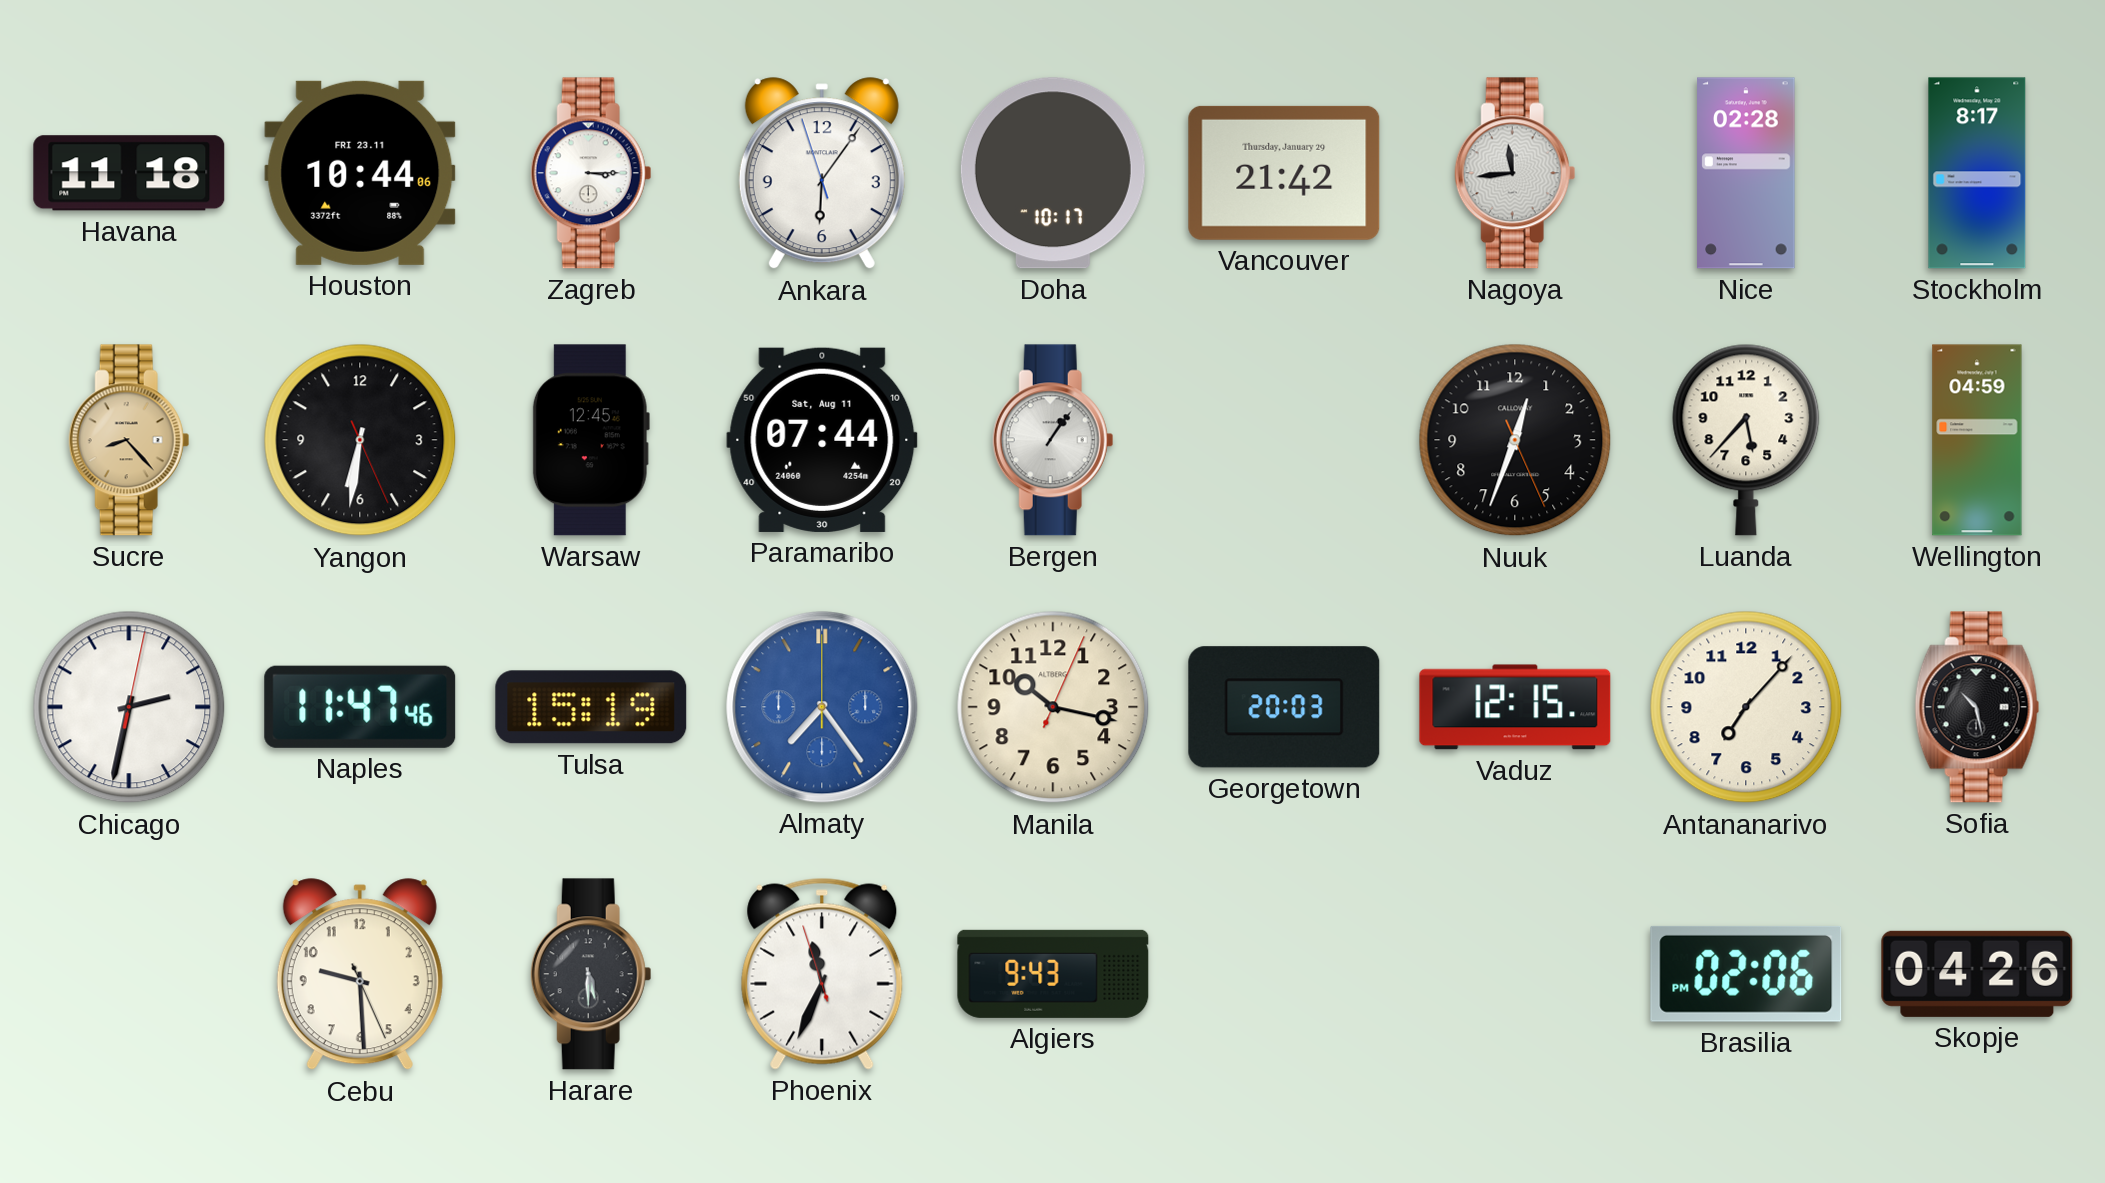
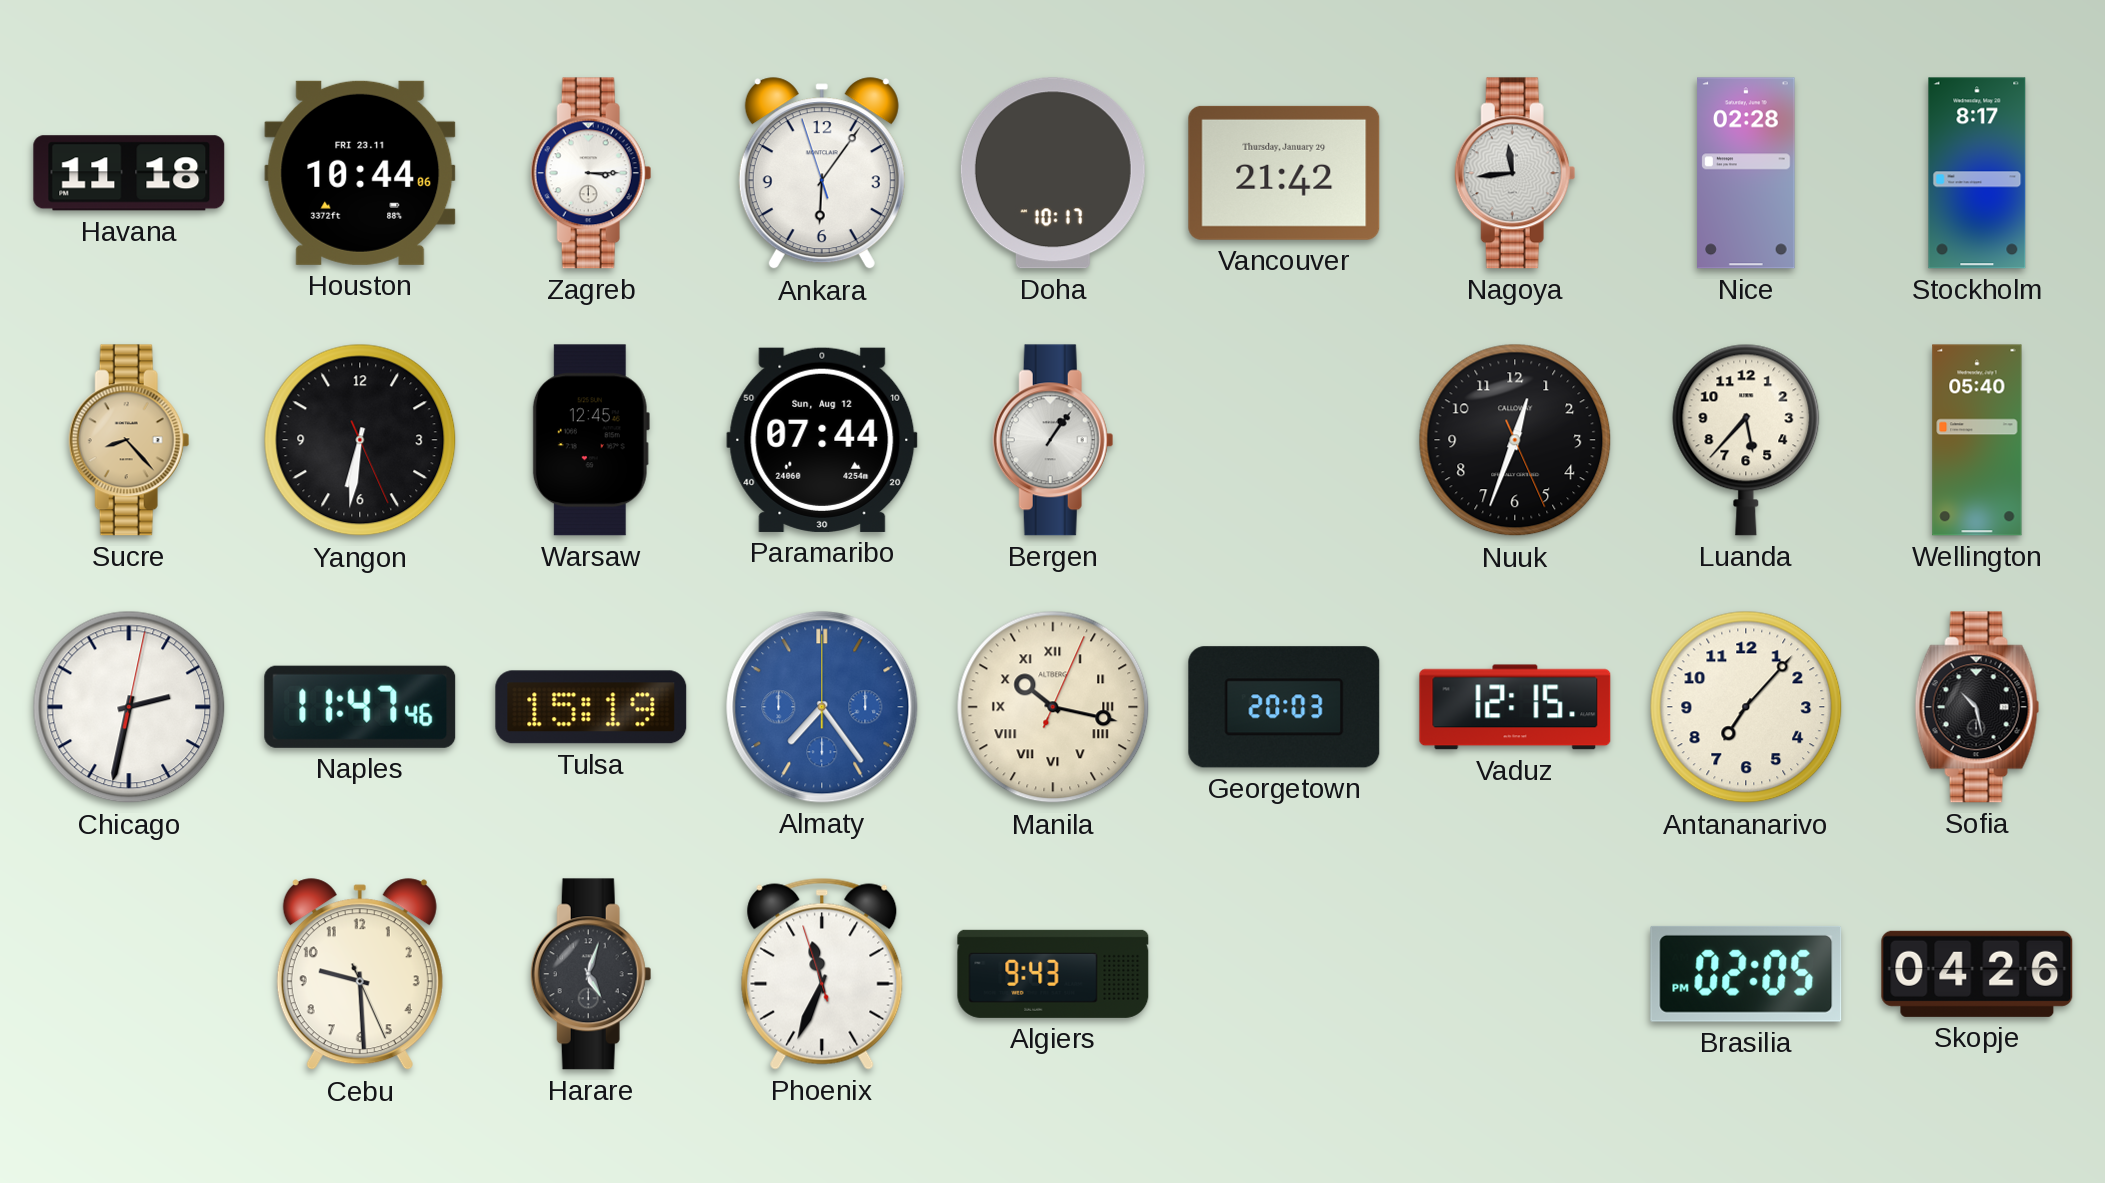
Paramaribo date: Sat, Aug 11 -> Sun, Aug 12 (822, 440)
Wellington: 04:59 -> 05:40 (1977, 440)
Manila numerals: Arabic -> Roman (1053, 707)
Harare: 5:30 -> 5:03 (591, 974)
Brasilia: 02:06 -> 02:05 (1746, 974)
